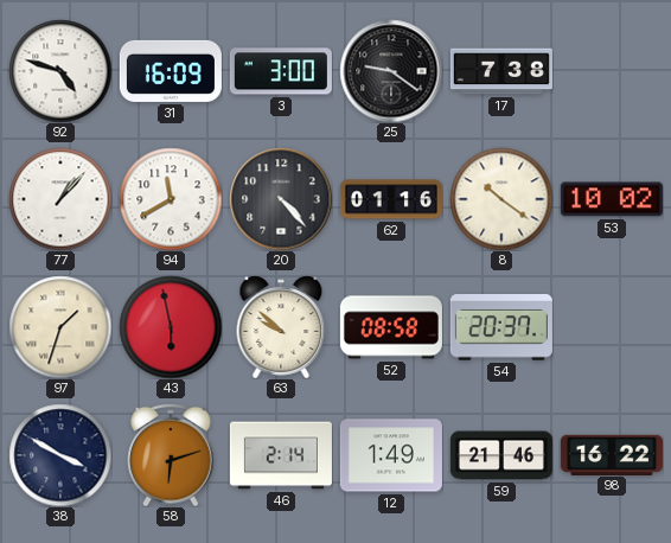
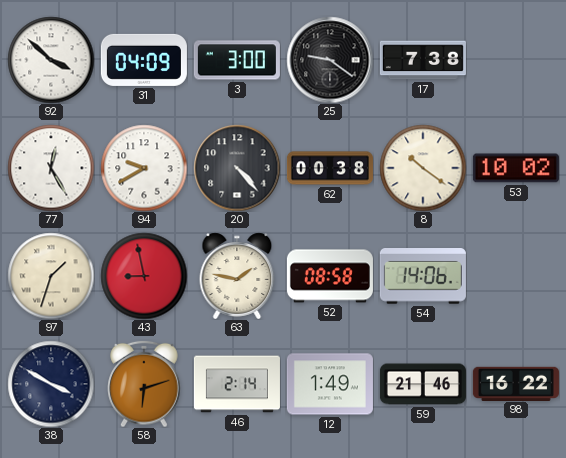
92: 4:48 -> 3:52 (51, 60)
31: 16:09 -> 04:09 (144, 60)
77: 1:07 -> 12:25 (51, 168)
94: 11:40 -> 9:40 (144, 168)
62: 01:16 -> 00:38 (330, 168)
43: 5:58 -> 8:58 (144, 276)
63: 9:52 -> 1:47 (237, 276)
54: 20:37 -> 14:06 (423, 276)
